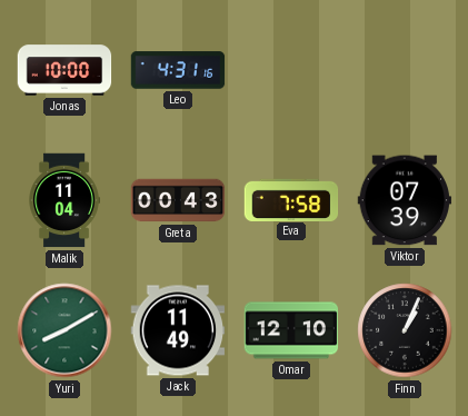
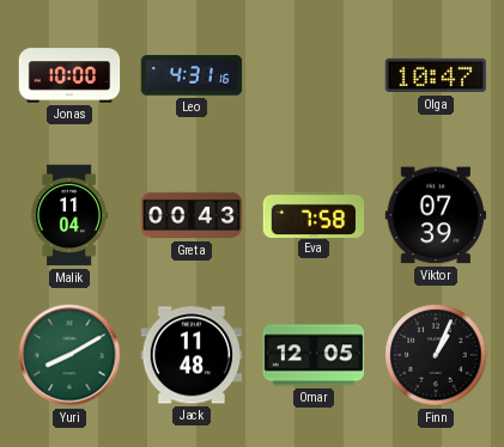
Olga: none -> 10:47 (436, 75)
Jack: 11:49 -> 11:48 (192, 355)
Omar: 12:10 -> 12:05 (314, 355)
